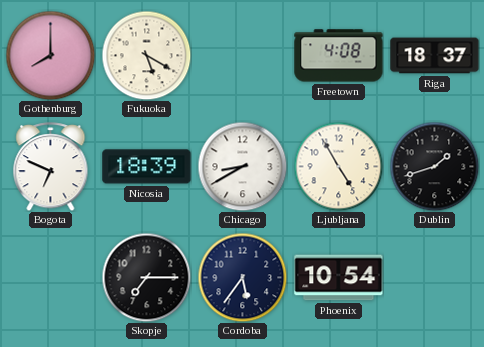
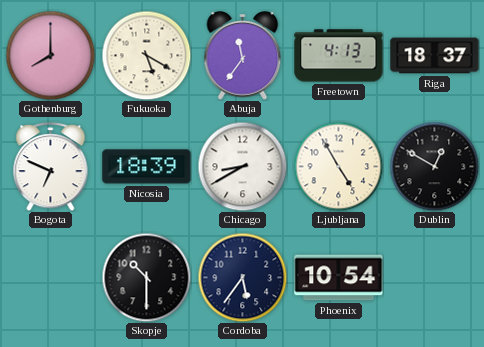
Abuja: none -> 11:36 (243, 56)
Freetown: 4:08 -> 4:13 (339, 56)
Dublin: 1:42 -> 12:50 (434, 166)
Skopje: 7:15 -> 10:30 (146, 277)
